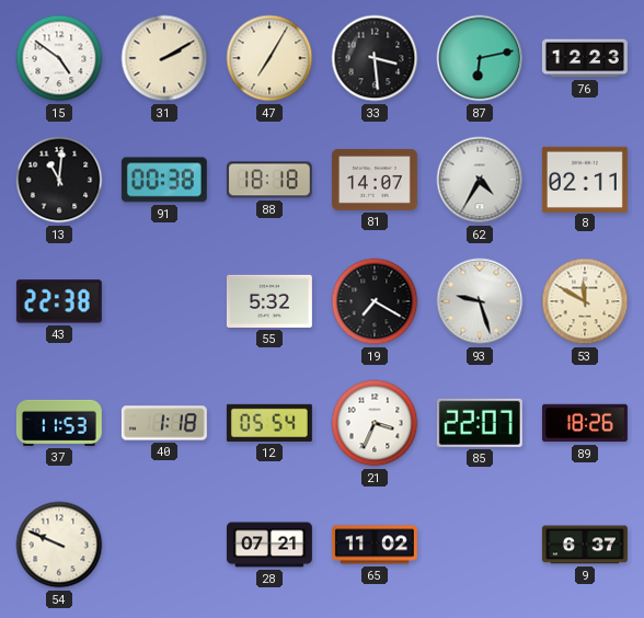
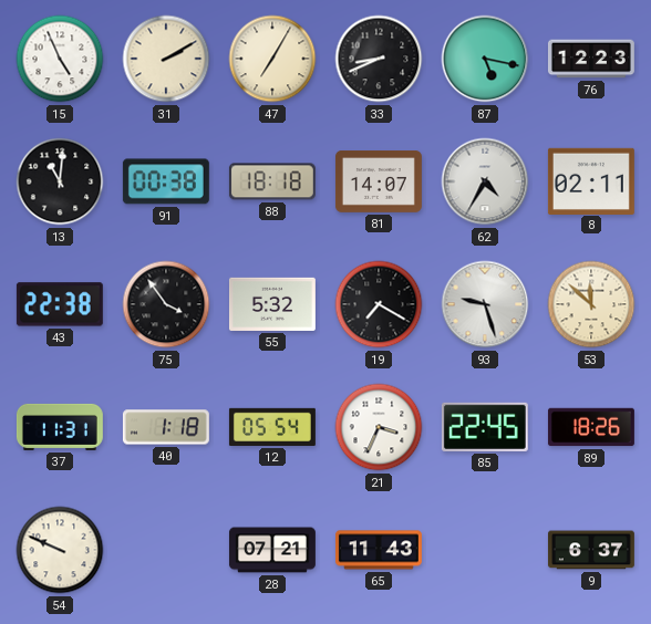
15: 4:51 -> 4:56 (60, 59)
33: 3:29 -> 8:41 (379, 59)
87: 6:13 -> 5:17 (485, 59)
75: none -> 3:54 (166, 304)
53: 11:50 -> 11:52 (591, 304)
37: 11:53 -> 11:31 (60, 427)
85: 22:07 -> 22:45 (485, 427)
65: 11:02 -> 11:43 (379, 550)
